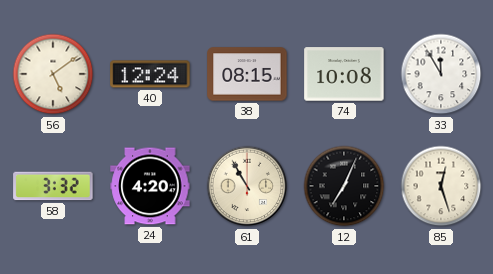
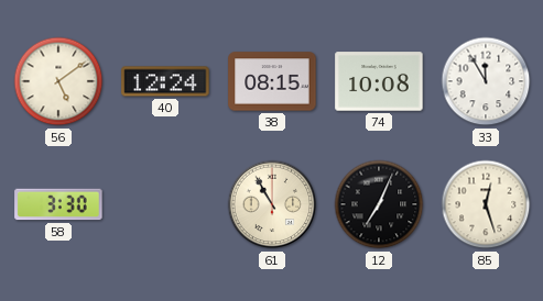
58: 3:32 -> 3:30 (58, 204)
24: 4:20 -> none (150, 186)
